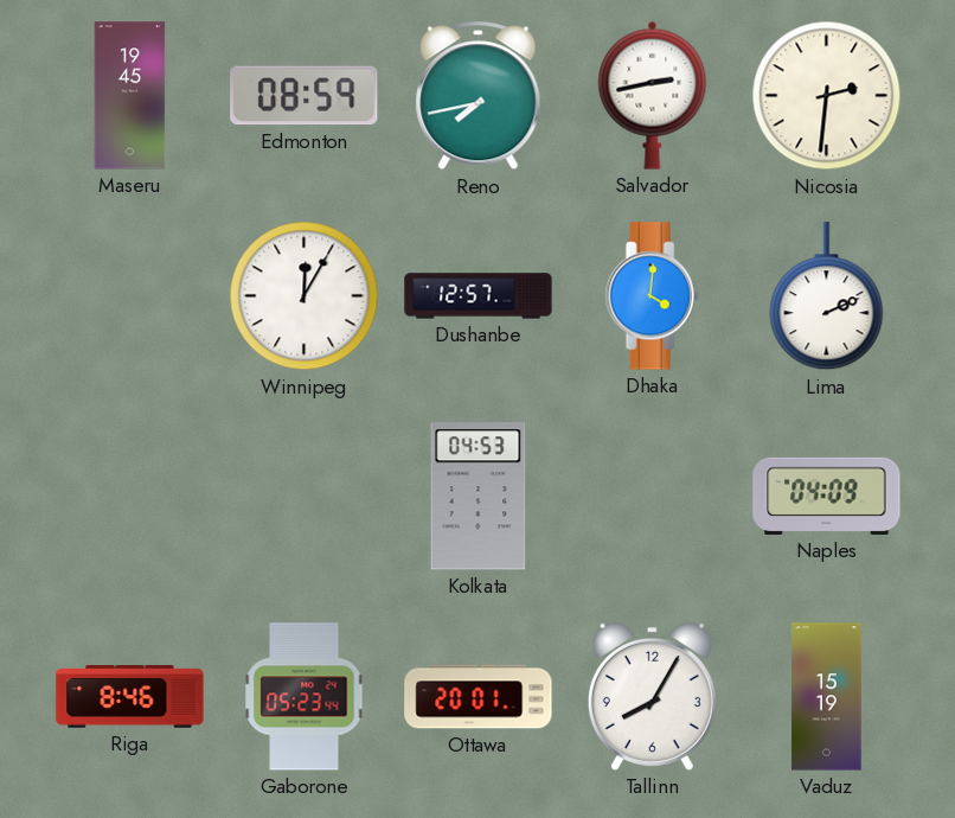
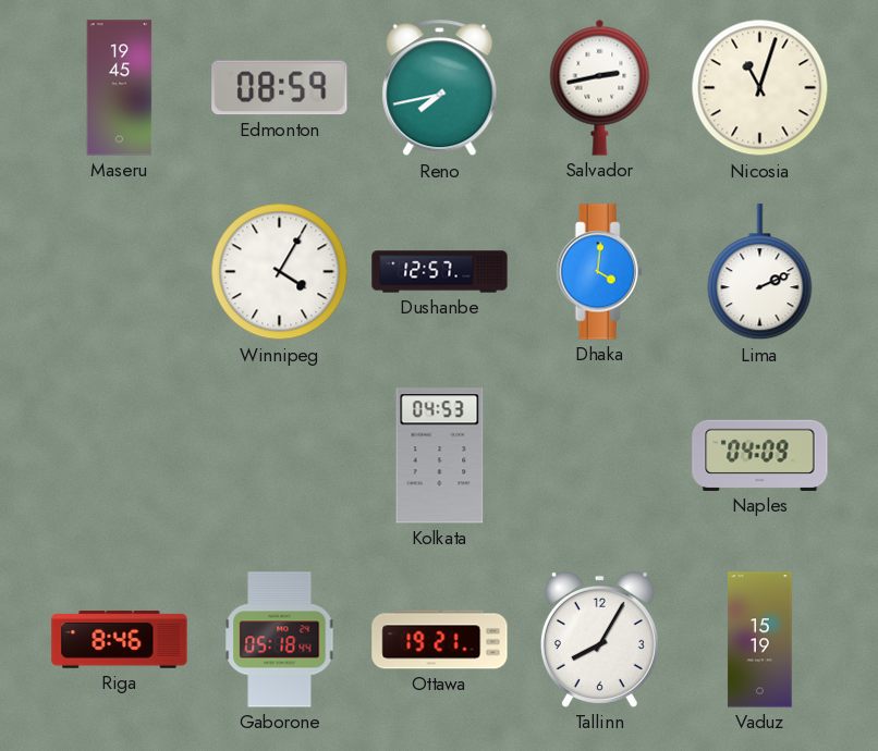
Nicosia: 2:31 -> 11:03 (760, 88)
Winnipeg: 12:05 -> 4:05 (280, 272)
Gaborone: 05:23 -> 05:18 (280, 640)
Ottawa: 20:01 -> 19:21 (440, 640)
